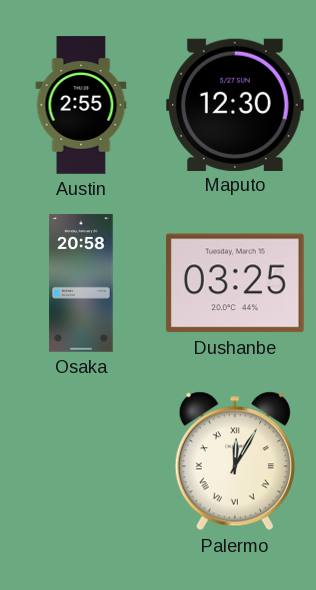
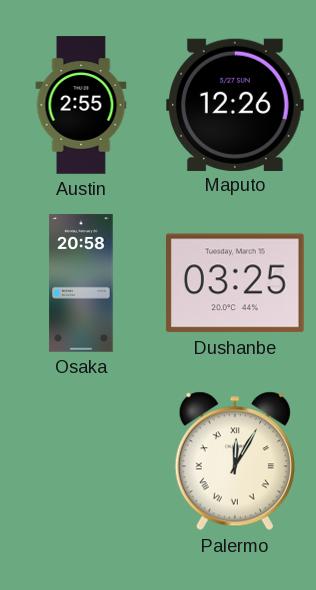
Maputo: 12:30 -> 12:26 (235, 104)
